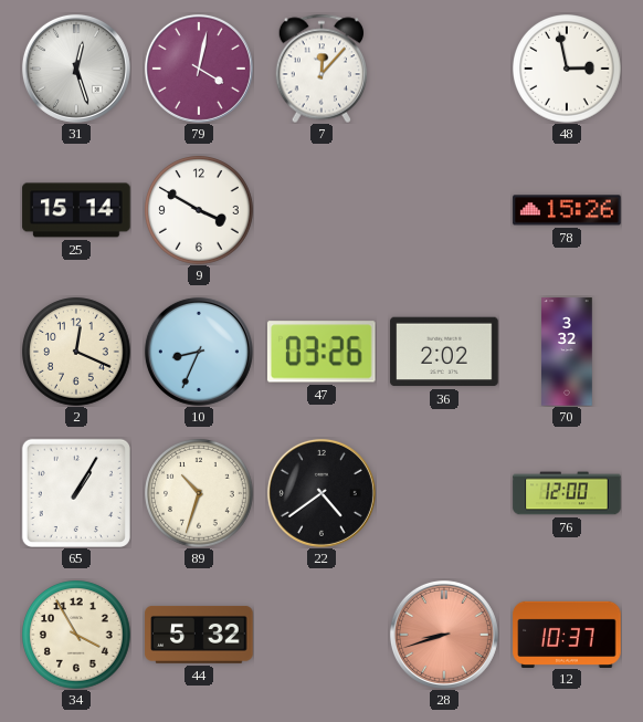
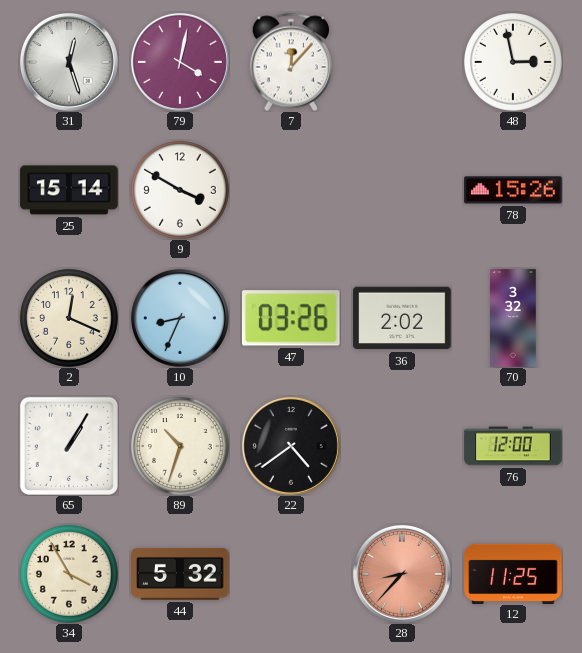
28: 8:42 -> 8:37 (402, 574)
12: 10:37 -> 11:25 (513, 573)
